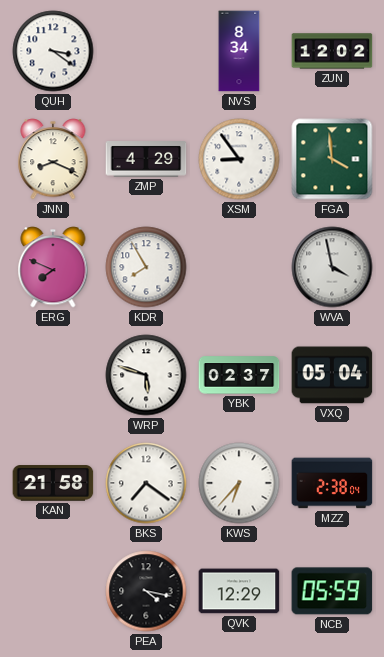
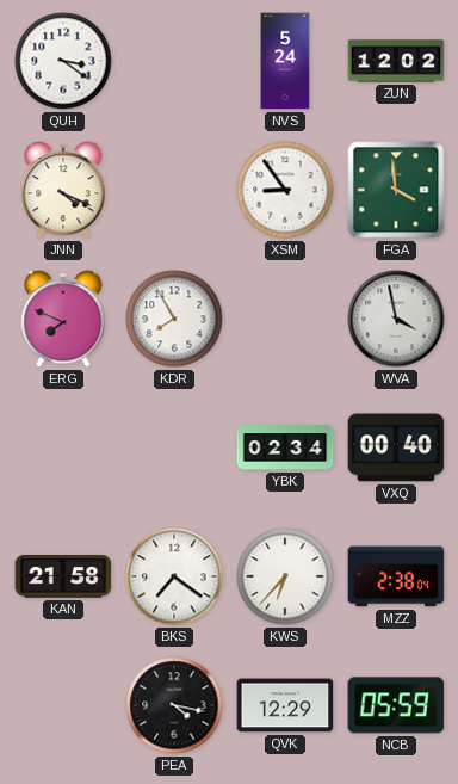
NVS: 8:34 -> 5:24 (285, 61)
JNN: 8:19 -> 4:19 (63, 190)
ZMP: 4:29 -> none (146, 160)
WRP: 5:48 -> none (146, 375)
YBK: 02:37 -> 02:34 (285, 447)
VXQ: 05:04 -> 00:40 (396, 447)
